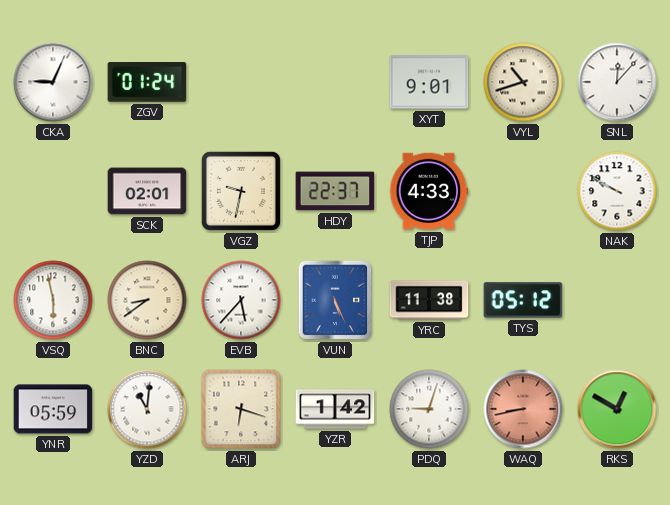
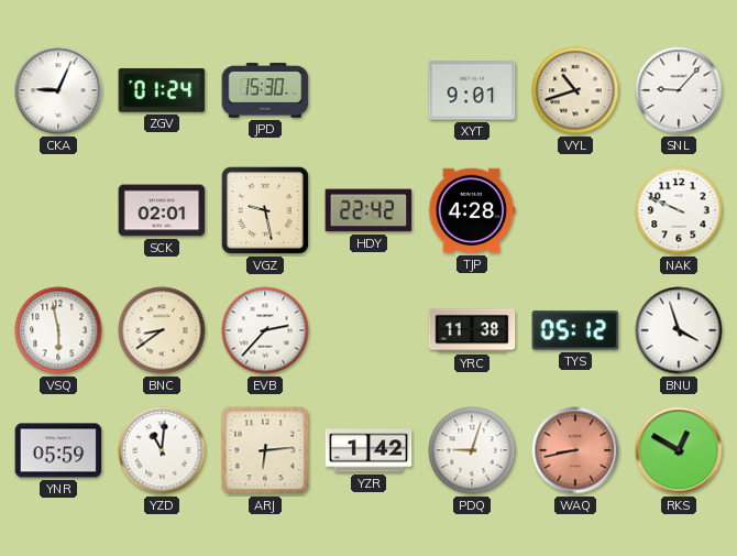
JPD: none -> 15:30 (265, 90)
SNL: 12:07 -> 9:07 (679, 90)
VGZ: 9:32 -> 9:28 (265, 210)
HDY: 22:37 -> 22:42 (369, 210)
TJP: 4:33 -> 4:28 (472, 210)
NAK: 9:50 -> 9:49 (679, 210)
EVB: 5:37 -> 2:37 (265, 330)
VUN: 5:26 -> none (335, 300)
BNU: none -> 3:57 (679, 330)
ARJ: 6:18 -> 6:14 (265, 450)
